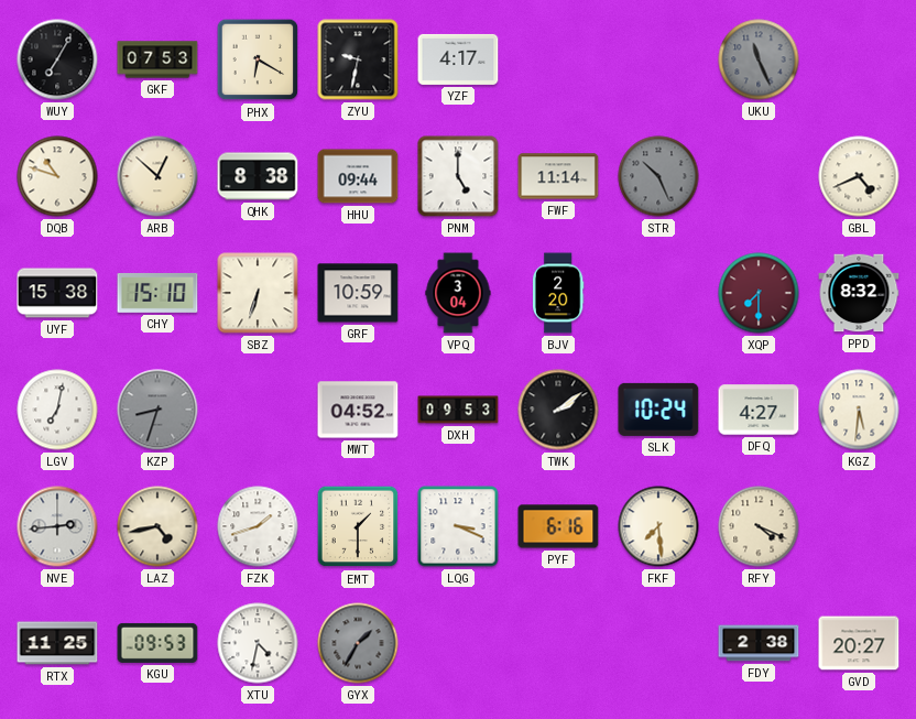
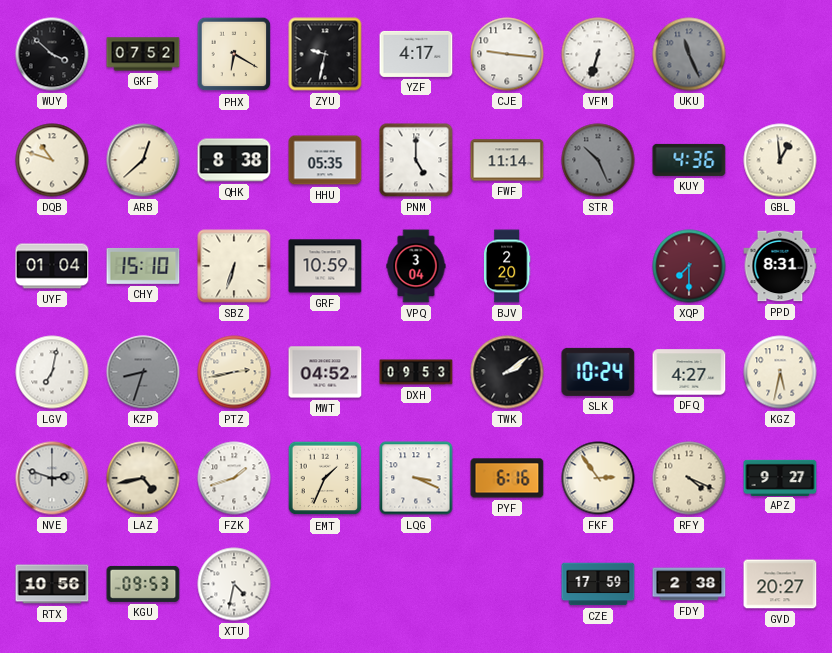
WUY: 7:05 -> 3:52 (52, 54)
GKF: 07:53 -> 07:52 (143, 54)
CJE: none -> 9:16 (507, 54)
VFM: none -> 6:33 (598, 54)
ARB: 12:52 -> 12:38 (143, 160)
HHU: 09:44 -> 05:35 (325, 160)
KUY: none -> 4:36 (689, 160)
GBL: 4:41 -> 12:59 (780, 160)
UYF: 15:38 -> 01:04 (52, 266)
PPD: 8:32 -> 8:31 (780, 266)
PTZ: none -> 2:43 (234, 372)
KGZ: 5:31 -> 5:32 (780, 372)
NVE: 2:44 -> 2:48 (52, 478)
EMT: 1:30 -> 1:34 (325, 478)
FKF: 7:29 -> 2:54 (598, 478)
APZ: none -> 9:27 (780, 477)
RTX: 11:25 -> 10:56 (52, 584)
GYX: 1:35 -> none (358, 643)
CZE: none -> 17:59 (598, 584)
